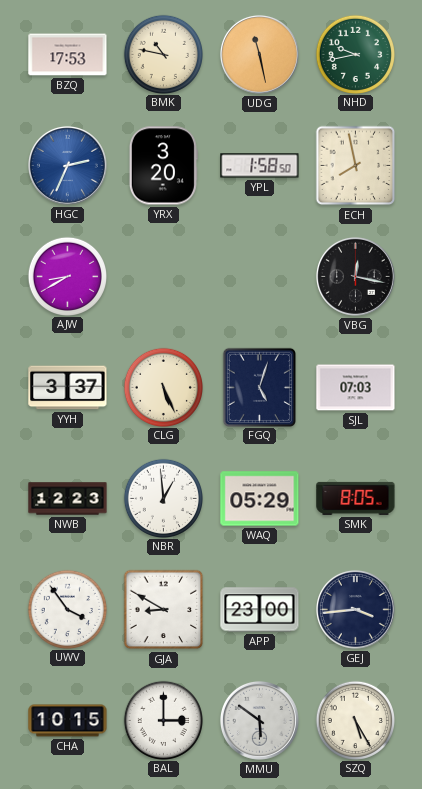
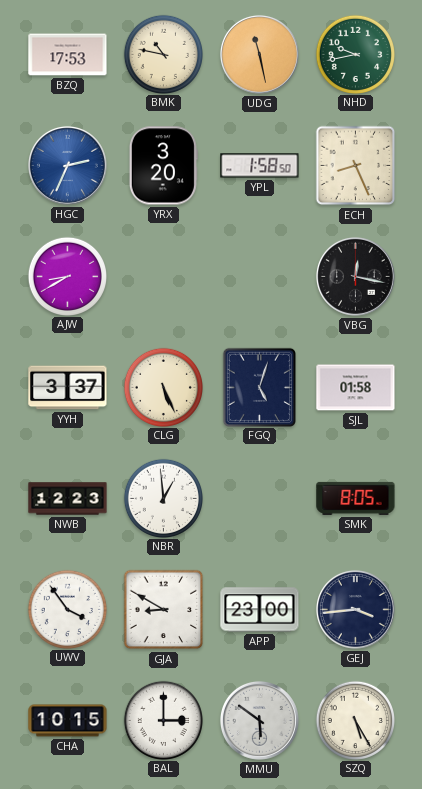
ECH: 7:58 -> 8:26 (356, 166)
SJL: 07:03 -> 01:58 (356, 388)
WAQ: 05:29 -> none (260, 499)
